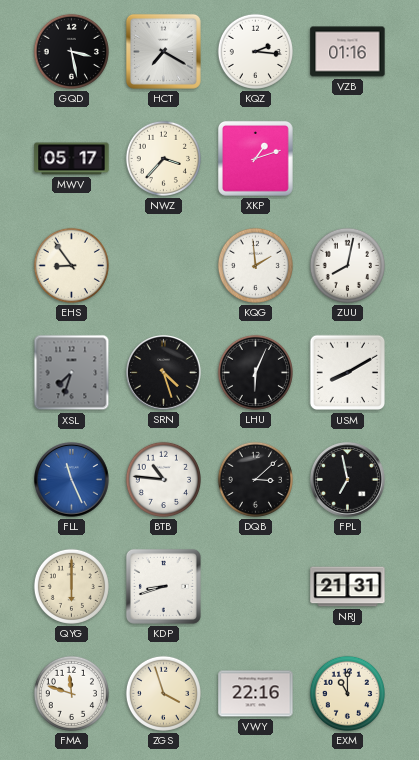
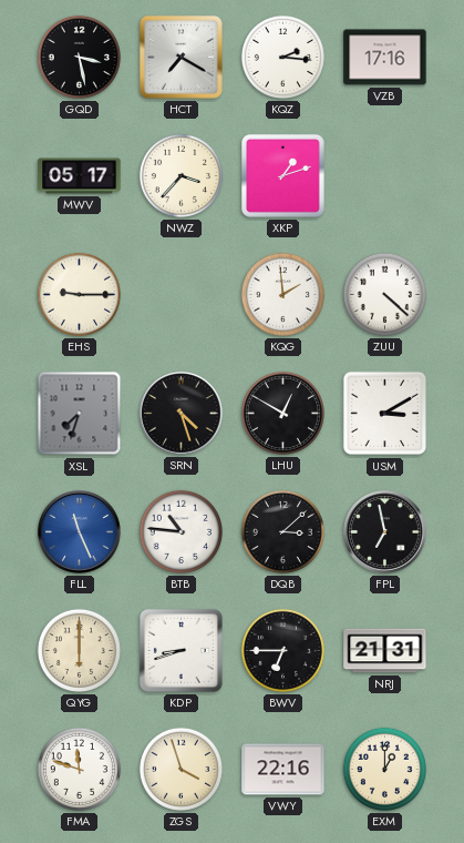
VZB: 01:16 -> 17:16 (385, 58)
EHS: 8:54 -> 9:15 (79, 294)
ZUU: 8:02 -> 4:22 (384, 294)
LHU: 6:04 -> 12:50 (282, 413)
USM: 8:10 -> 3:10 (385, 414)
BWV: none -> 6:45 (282, 650)
EXM: 11:00 -> 1:00 (384, 769)
